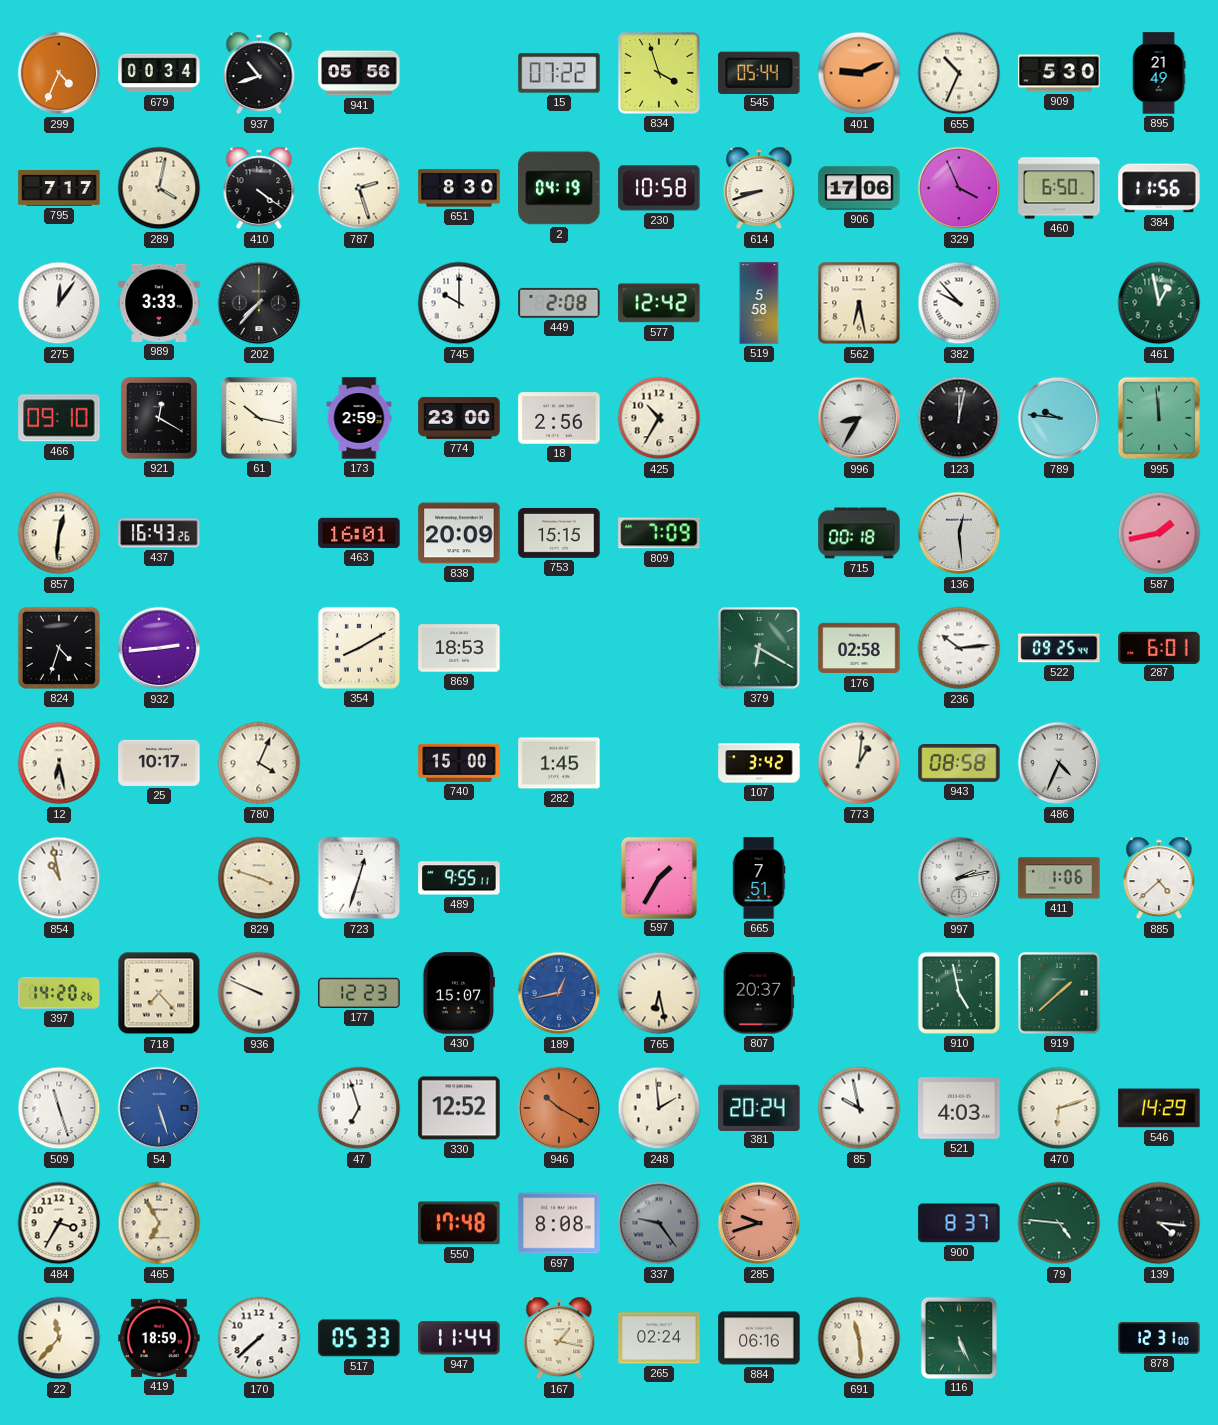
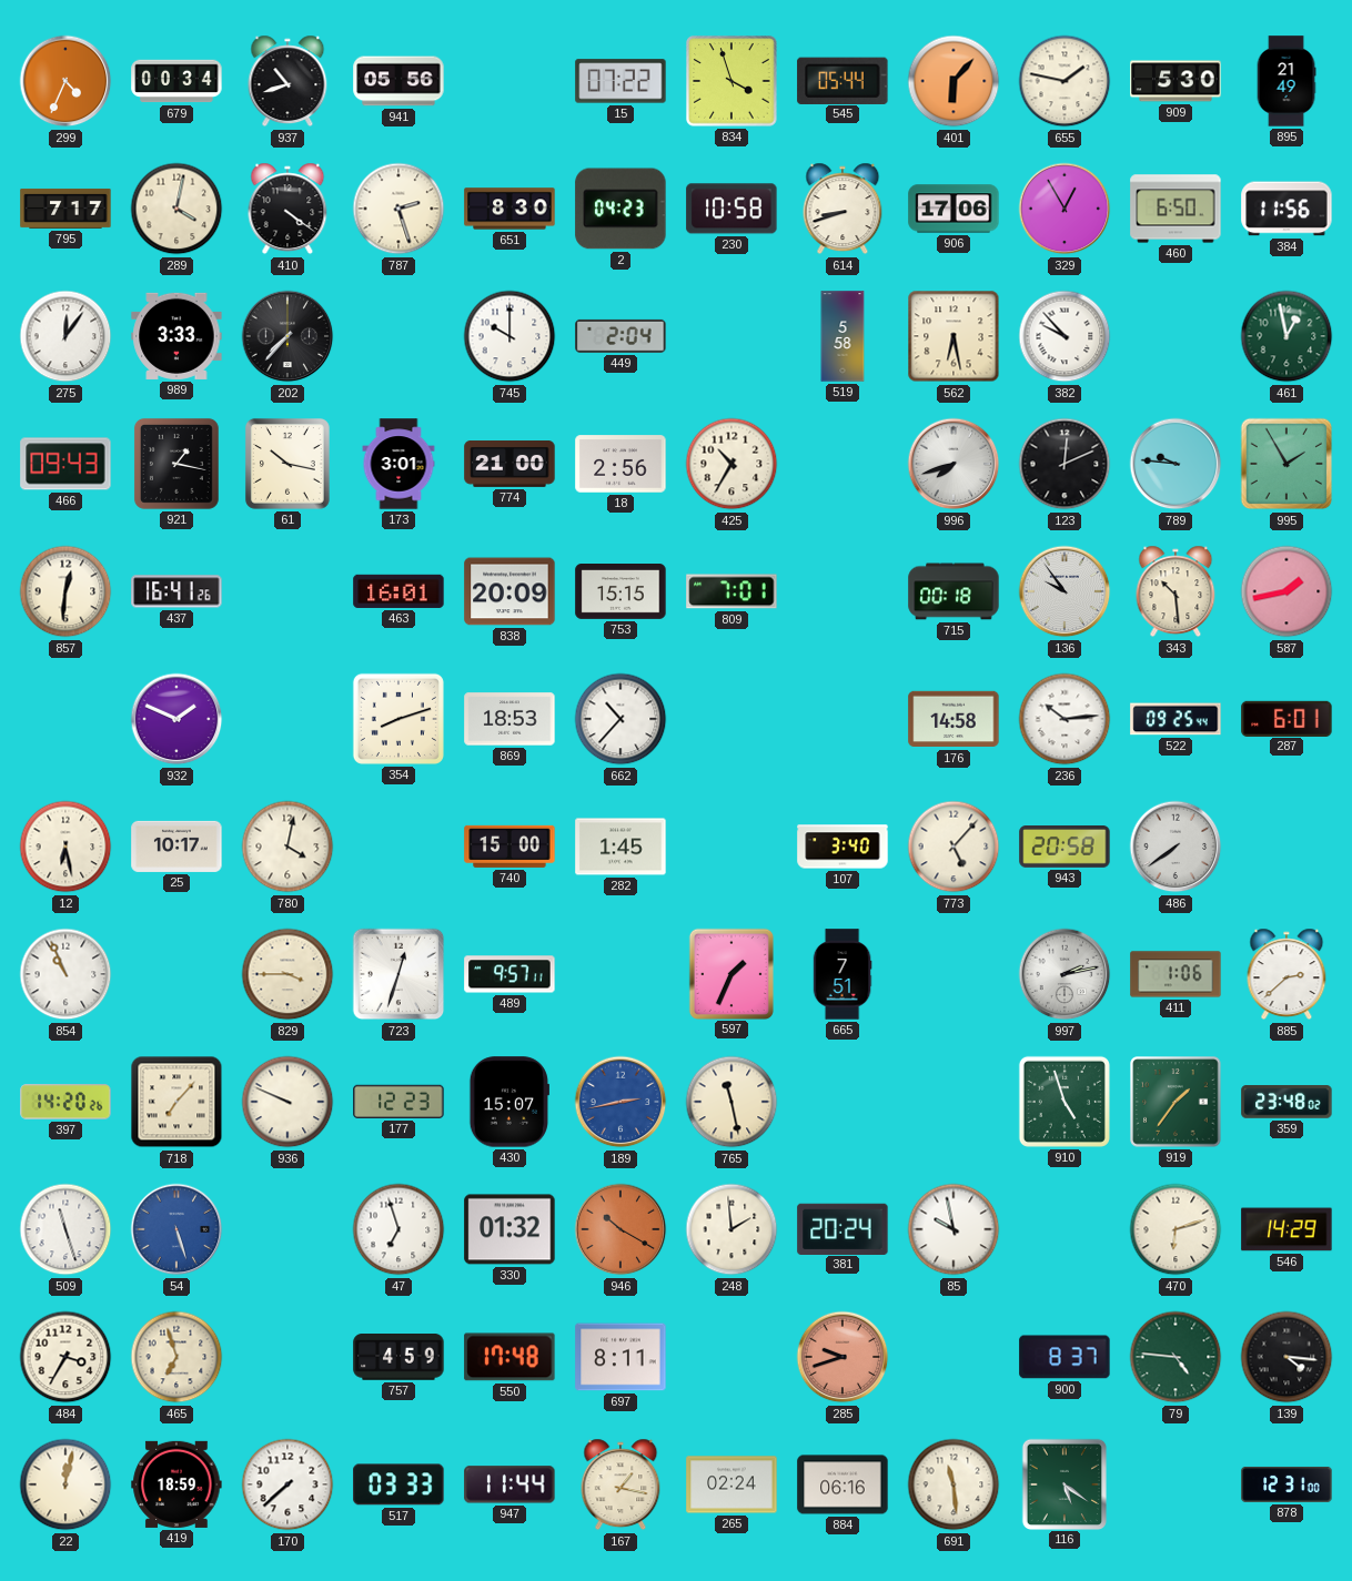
401: 9:11 -> 6:07 (954, 81)
655: 10:34 -> 1:47 (1065, 81)
2: 04:19 -> 04:23 (620, 209)
329: 3:56 -> 12:55 (1065, 209)
449: 2:08 -> 2:04 (620, 336)
577: 12:42 -> none (659, 303)
466: 09:10 -> 09:43 (65, 464)
921: 12:20 -> 1:17 (176, 464)
173: 2:59 -> 3:01 (398, 464)
774: 23:00 -> 21:00 (509, 465)
996: 8:35 -> 7:42 (954, 464)
123: 12:02 -> 12:11 (1065, 464)
995: 11:59 -> 1:55 (1287, 464)
437: 16:43 -> 16:41 (176, 591)
809: 7:09 -> 7:01 (732, 591)
136: 12:29 -> 9:54 (1065, 591)
343: none -> 10:29 (1176, 591)
824: 4:33 -> none (59, 648)
932: 2:44 -> 1:49 (176, 719)
354: 8:10 -> 8:12 (398, 719)
662: none -> 10:37 (620, 719)
379: 6:20 -> none (759, 648)
176: 02:58 -> 14:58 (954, 719)
780: 4:04 -> 4:02 (287, 847)
107: 3:42 -> 3:40 (843, 847)
773: 1:01 -> 5:07 (954, 847)
943: 08:58 -> 20:58 (1065, 848)
486: 4:34 -> 7:39 (1176, 847)
854: 10:58 -> 10:56 (65, 974)
829: 3:48 -> 3:45 (287, 974)
489: 9:55 -> 9:57 (509, 974)
597: 1:35 -> 1:34 (730, 973)
885: 4:38 -> 2:38 (1287, 974)
718: 7:23 -> 7:07 (176, 1102)
189: 12:43 -> 2:43 (620, 1102)
765: 6:28 -> 11:28 (732, 1102)
807: 20:37 -> none (759, 993)
910: 4:58 -> 4:57 (1065, 1102)
919: 1:38 -> 1:36 (1176, 1102)
359: none -> 23:48 (1287, 1102)
330: 12:52 -> 01:32 (509, 1229)
521: 4:03 -> none (959, 1108)
465: 6:55 -> 6:57 (176, 1357)
757: none -> 4:59 (398, 1358)
697: 8:08 -> 8:11 (620, 1357)
337: 9:24 -> none (659, 1223)
22: 11:37 -> 12:02 (65, 1484)
517: 05:33 -> 03:33 (398, 1484)
116: 5:26 -> 5:21 (1063, 1483)
